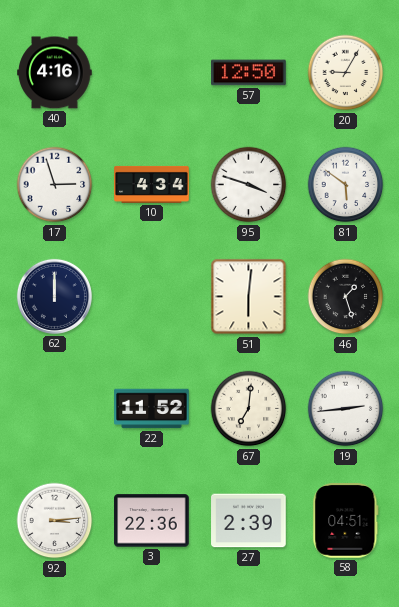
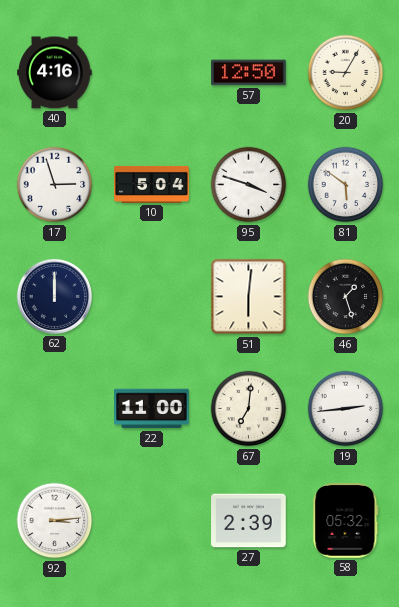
10: 4:34 -> 5:04 (152, 184)
22: 11:52 -> 11:00 (152, 409)
3: 22:36 -> none (152, 521)
58: 04:51 -> 05:32 (346, 521)
